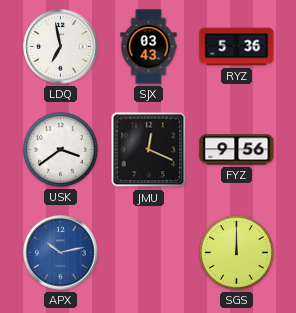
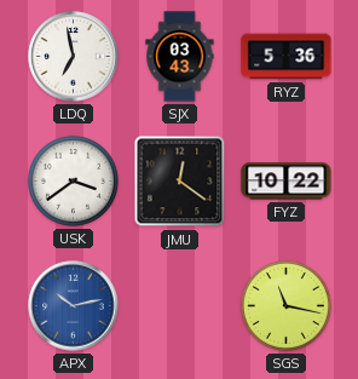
JMU: 12:19 -> 12:21 (180, 182)
FYZ: 9:56 -> 10:22 (287, 182)
SGS: 12:00 -> 11:17 (285, 305)
